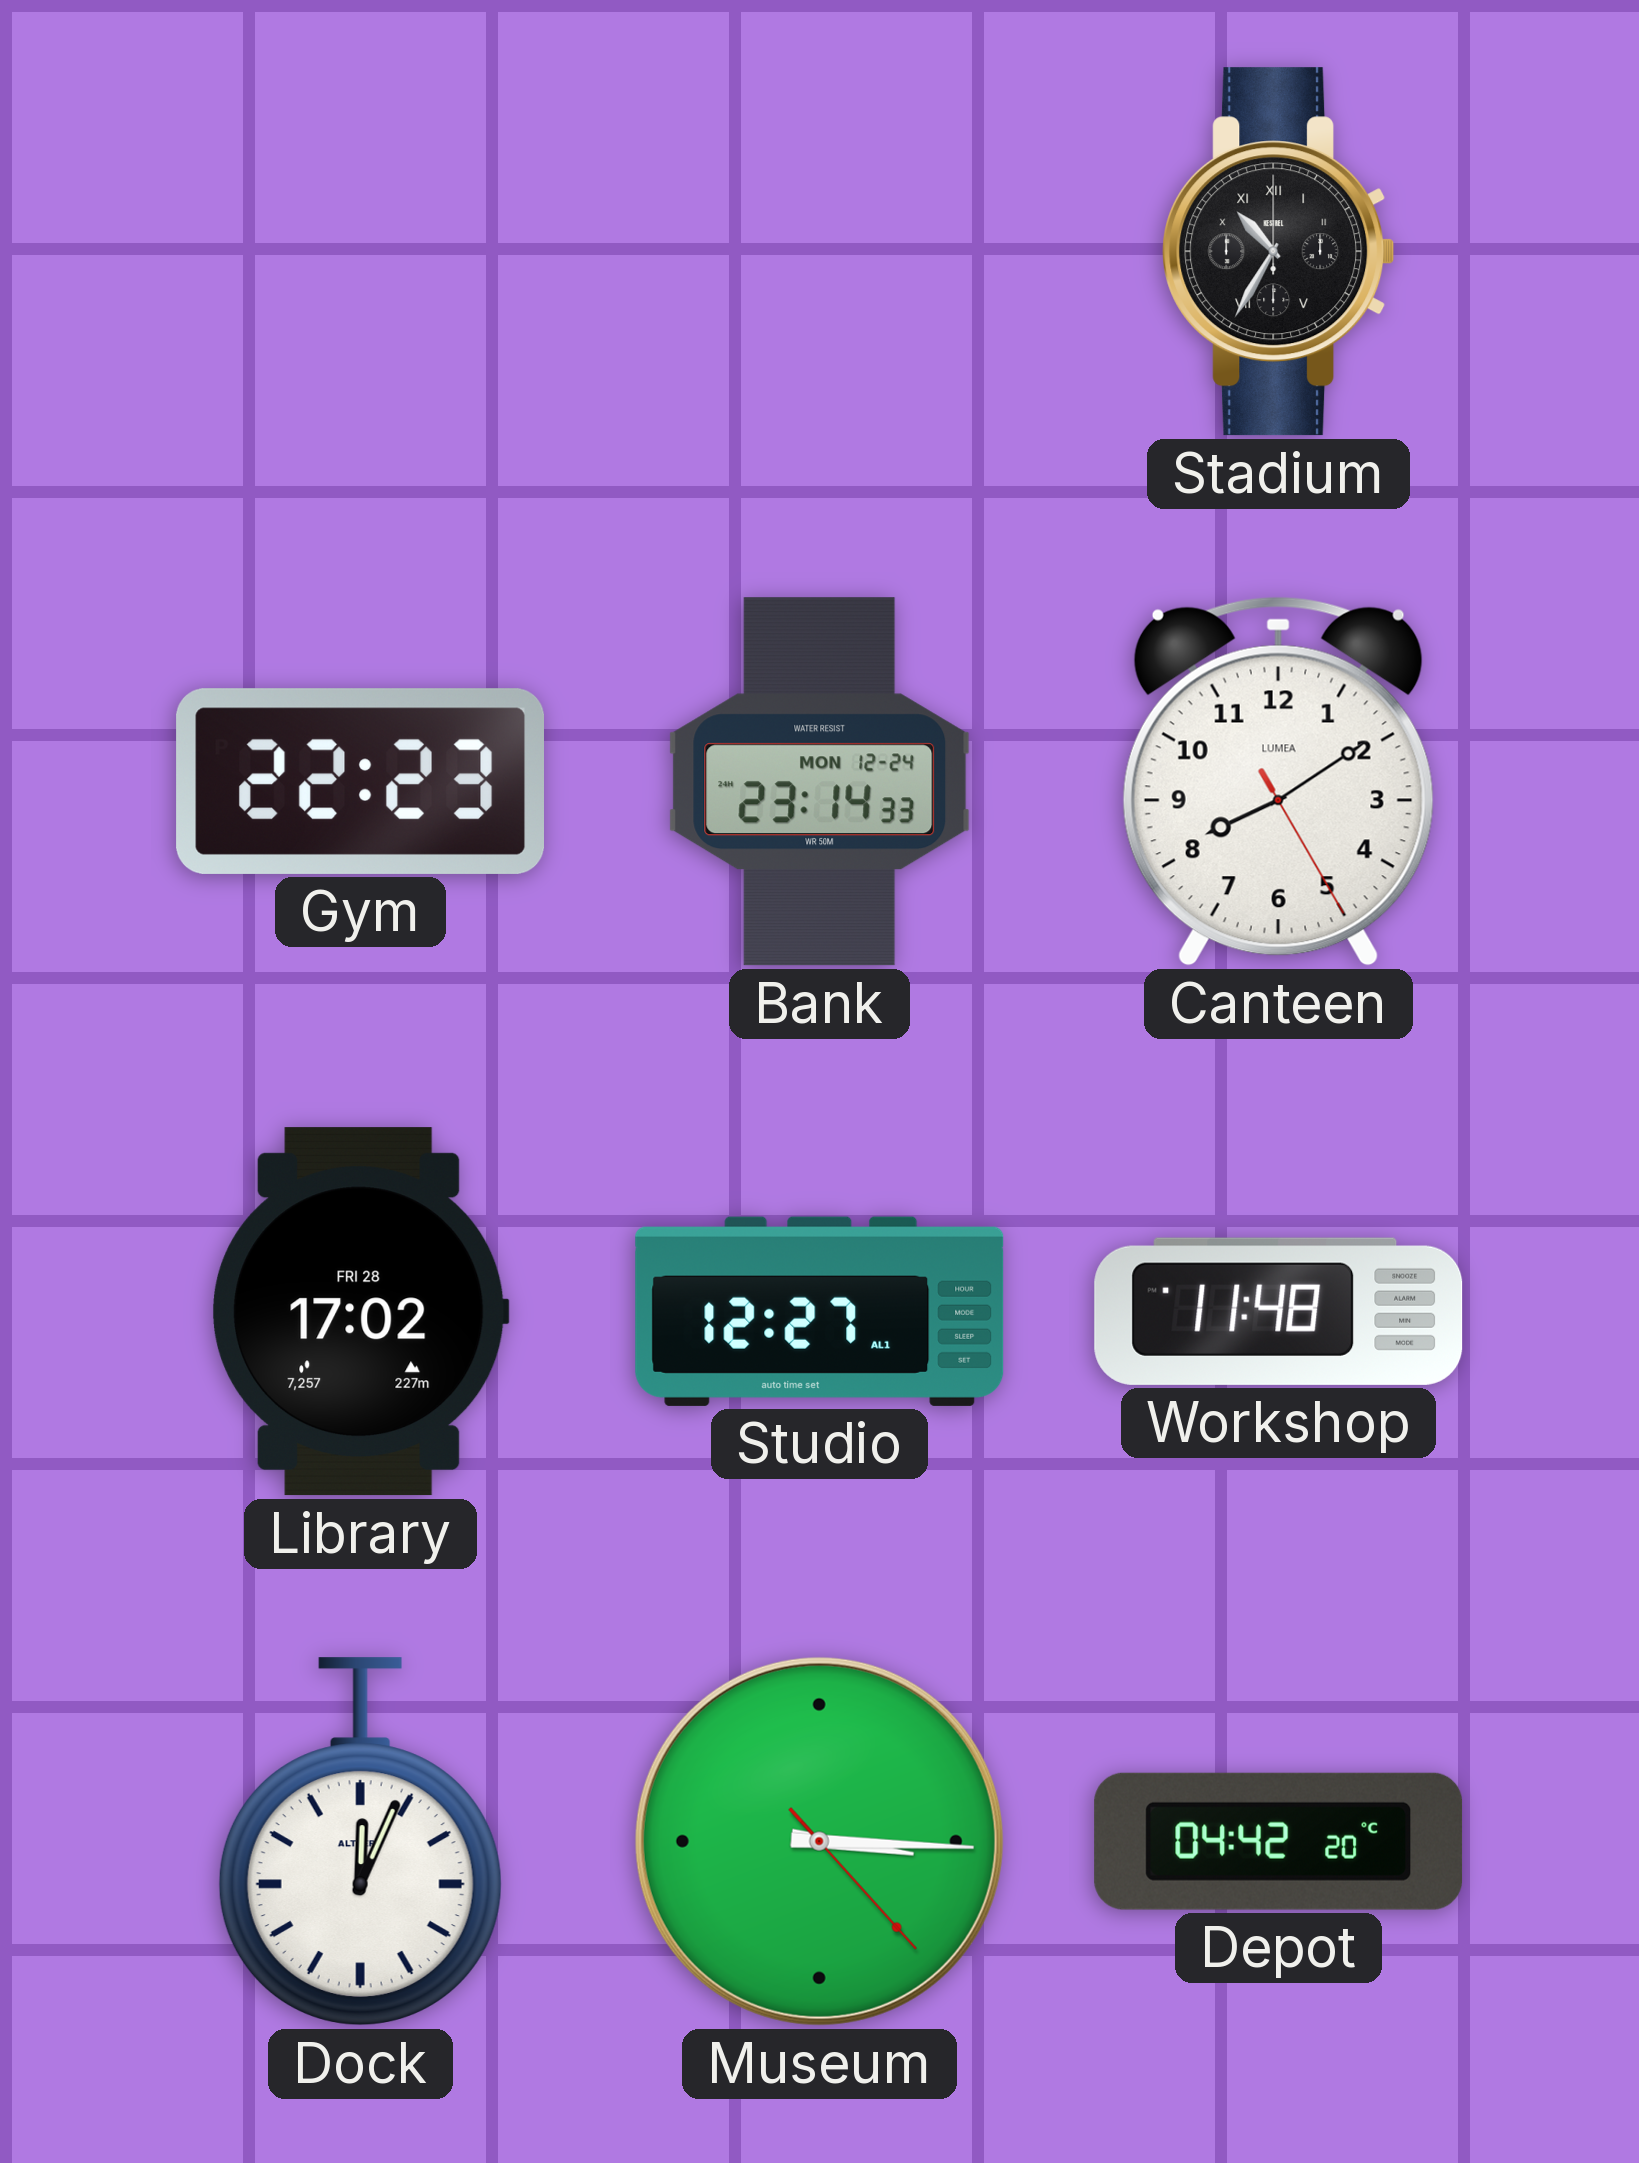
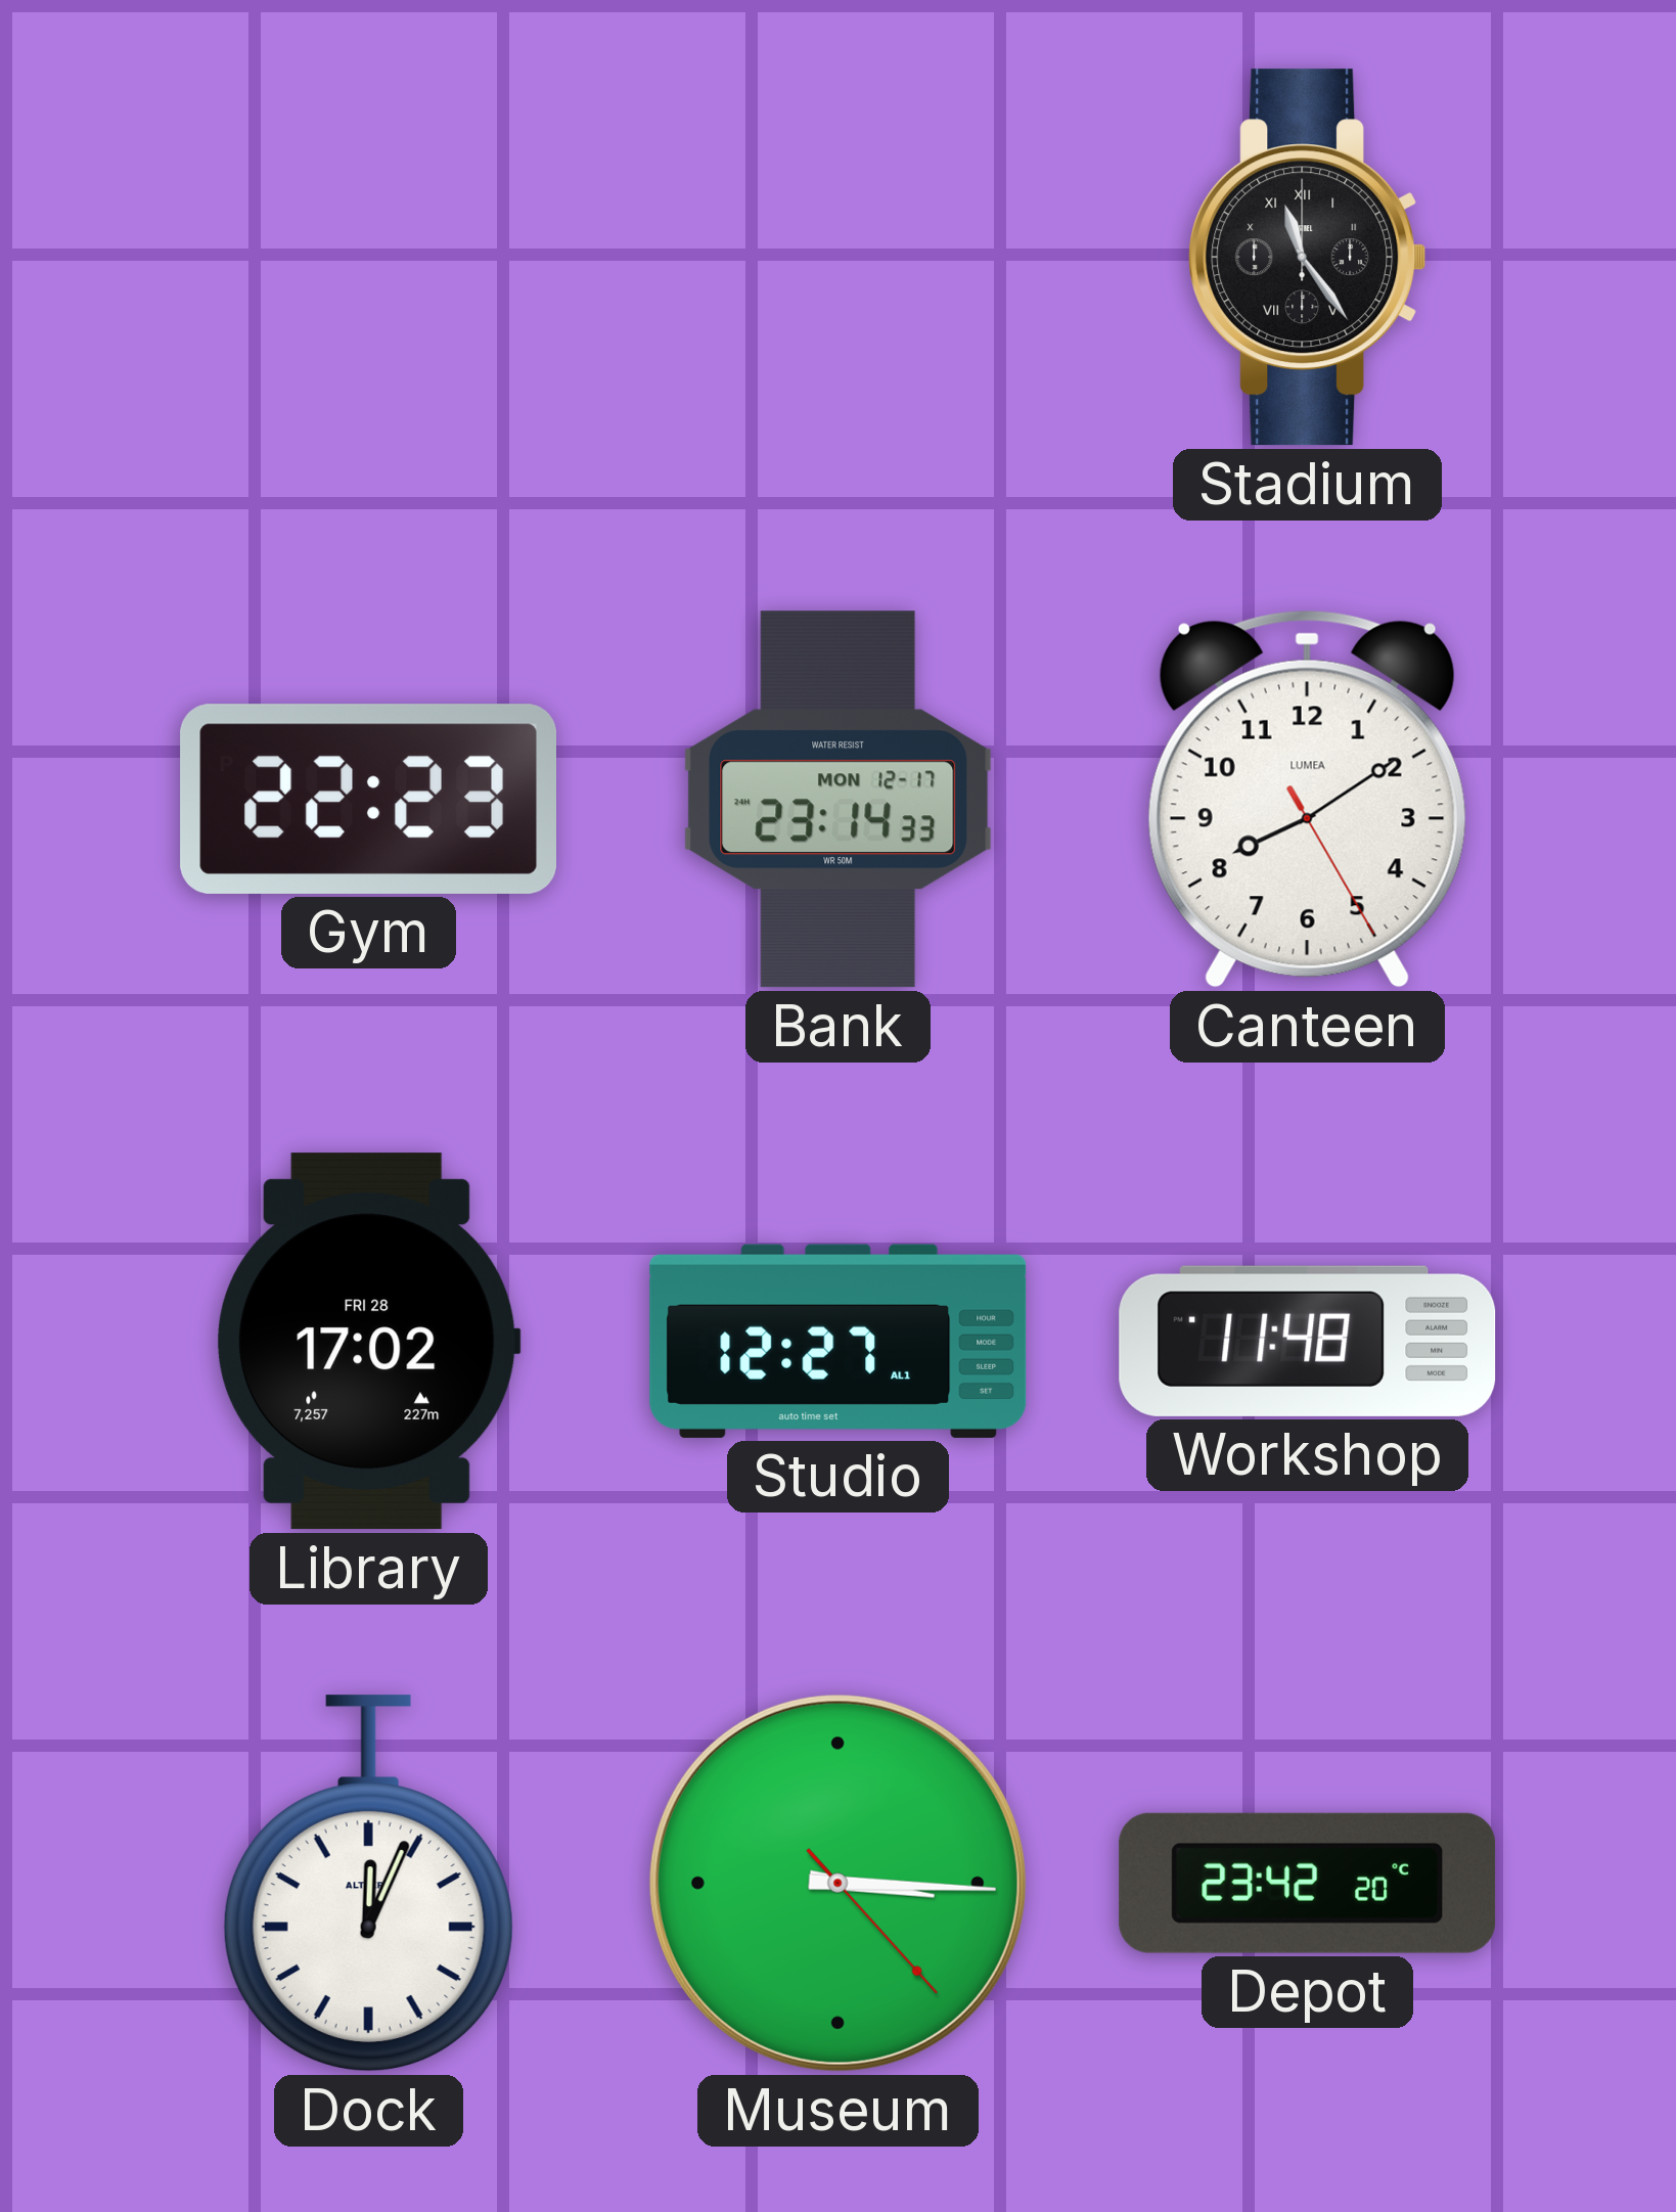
Stadium: 10:35 -> 11:24 (1308, 258)
Bank date: MON 12-24 -> MON 12-17 (839, 800)
Depot: 04:42 -> 23:42 (1308, 1883)
